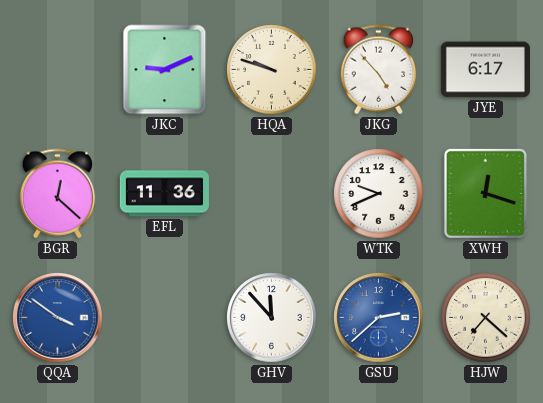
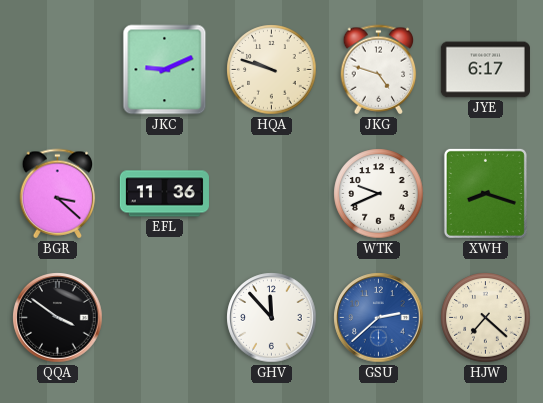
JKG: 4:53 -> 4:48 (379, 70)
BGR: 12:22 -> 3:22 (58, 194)
XWH: 12:18 -> 8:18 (485, 193)
QQA dial: blue -> black (58, 318)
